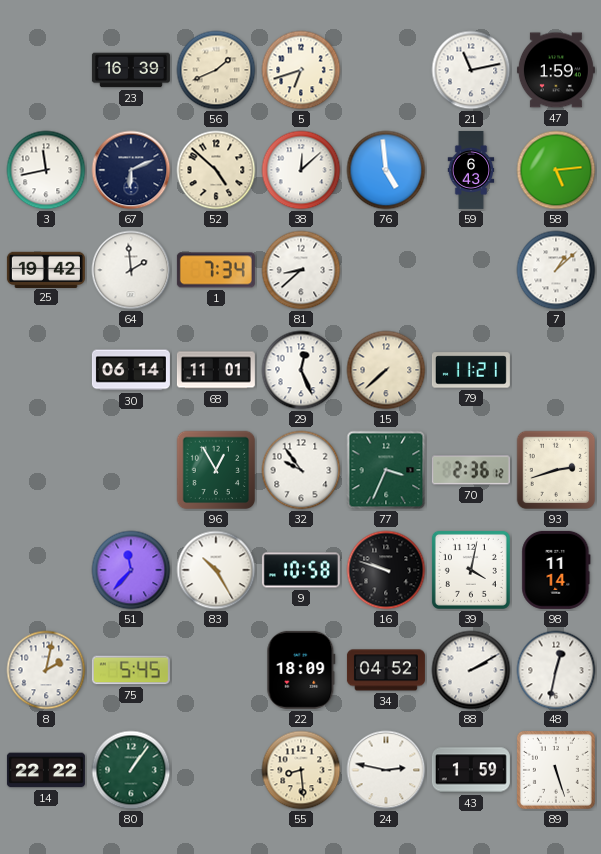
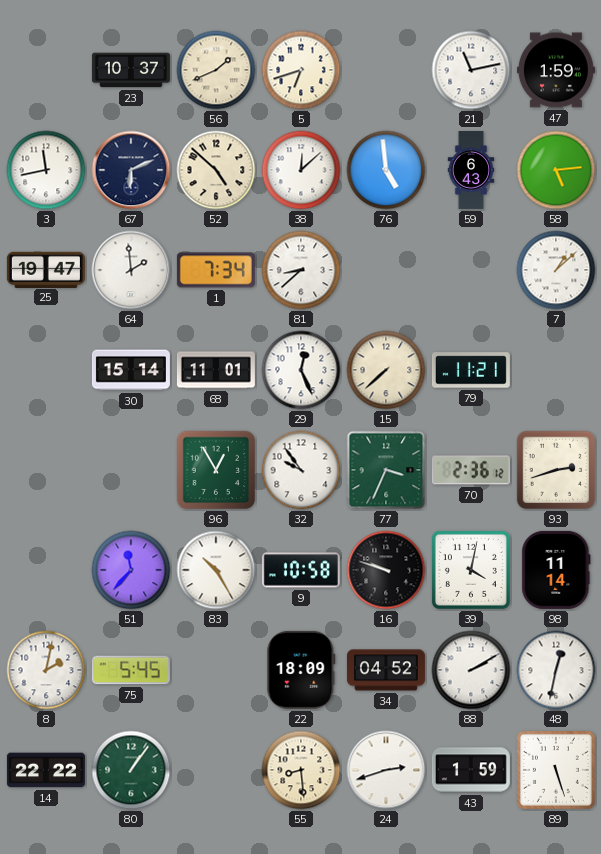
23: 16:39 -> 10:37 (131, 70)
25: 19:42 -> 19:47 (46, 269)
30: 06:14 -> 15:14 (131, 370)
24: 2:47 -> 2:42 (386, 770)
